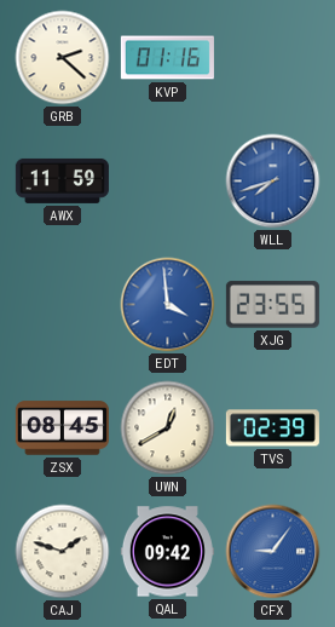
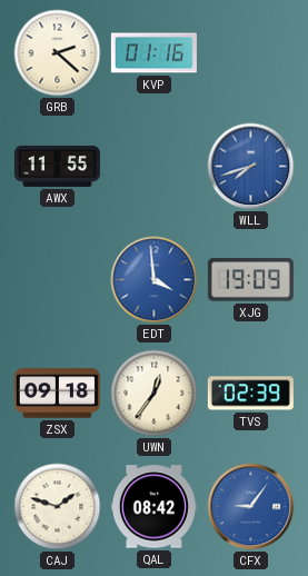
AWX: 11:59 -> 11:55 (57, 166)
XJG: 23:55 -> 19:09 (250, 280)
ZSX: 08:45 -> 09:18 (57, 394)
UWN: 12:40 -> 12:36 (155, 394)
QAL: 09:42 -> 08:42 (153, 507)
